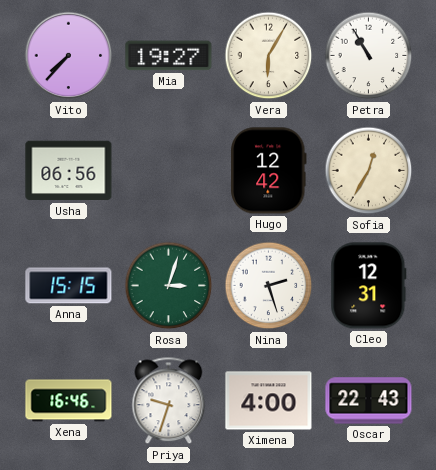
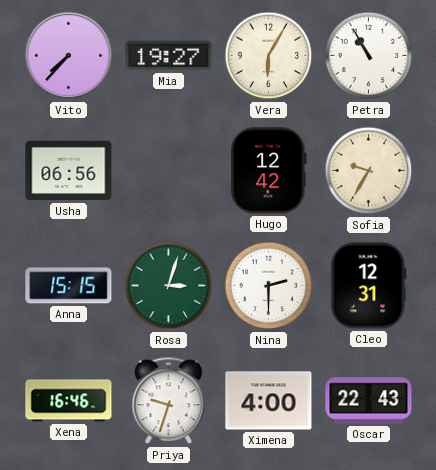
Sofia: 12:35 -> 9:35 (369, 171)
Nina: 2:27 -> 2:30 (269, 286)
